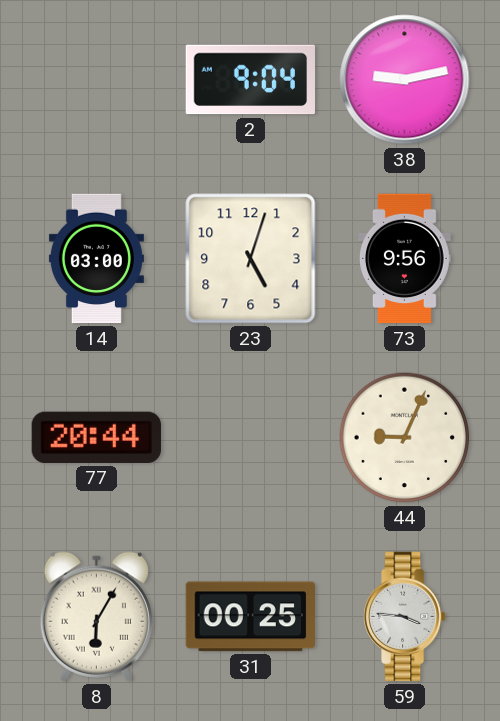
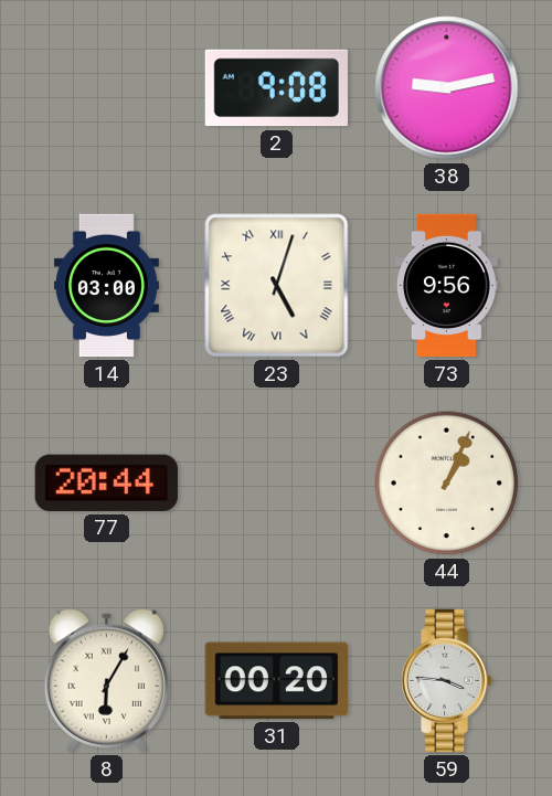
2: 9:04 -> 9:08 (277, 88)
23 numerals: Arabic -> Roman (277, 286)
44: 9:04 -> 1:04 (447, 484)
31: 00:25 -> 00:20 (276, 681)
